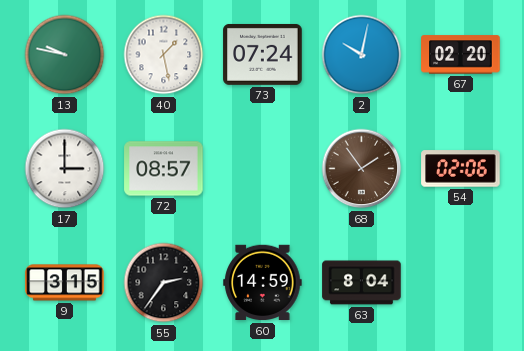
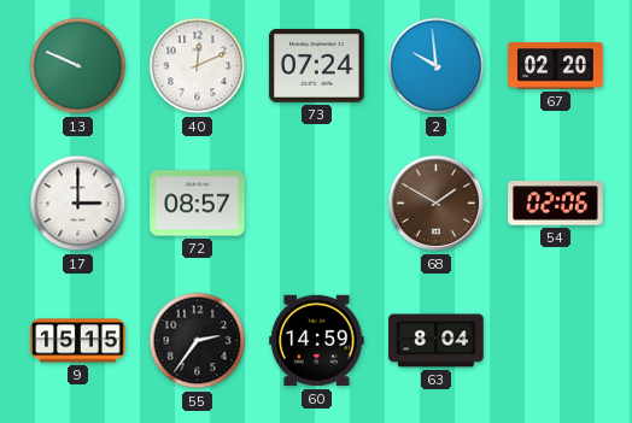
13: 9:47 -> 9:49 (78, 66)
40: 1:28 -> 12:11 (198, 66)
2: 10:02 -> 9:59 (437, 66)
68: 1:54 -> 1:50 (437, 204)
9: 3:15 -> 15:15 (78, 341)
